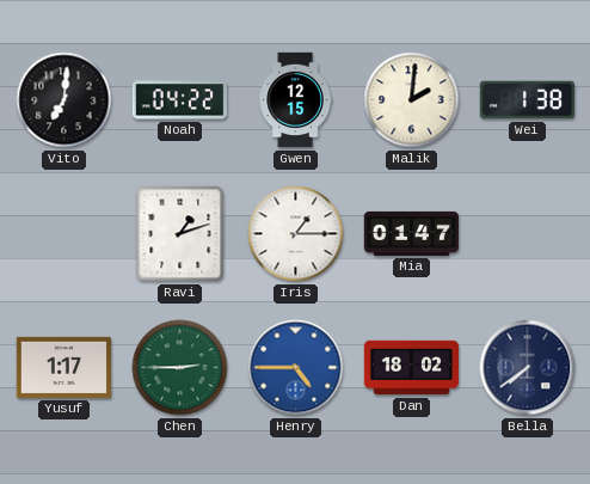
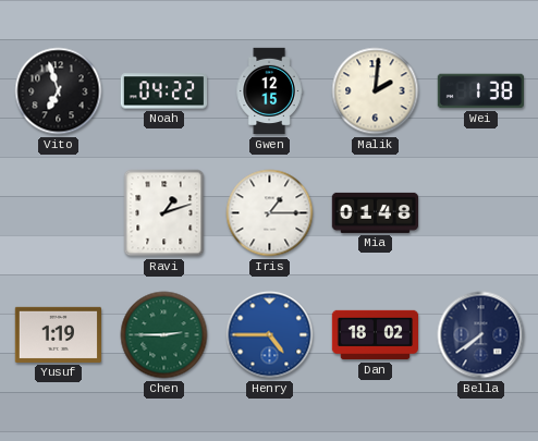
Vito: 7:01 -> 6:57 (59, 91)
Mia: 01:47 -> 01:48 (375, 212)
Yusuf: 1:17 -> 1:19 (58, 334)
